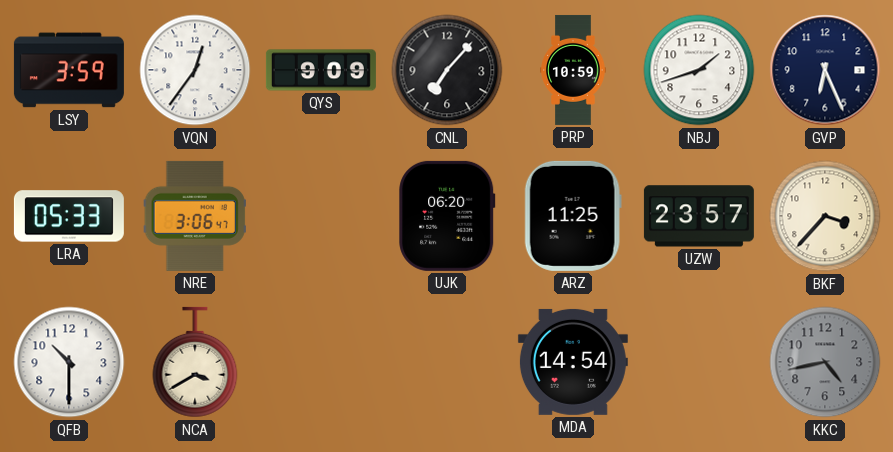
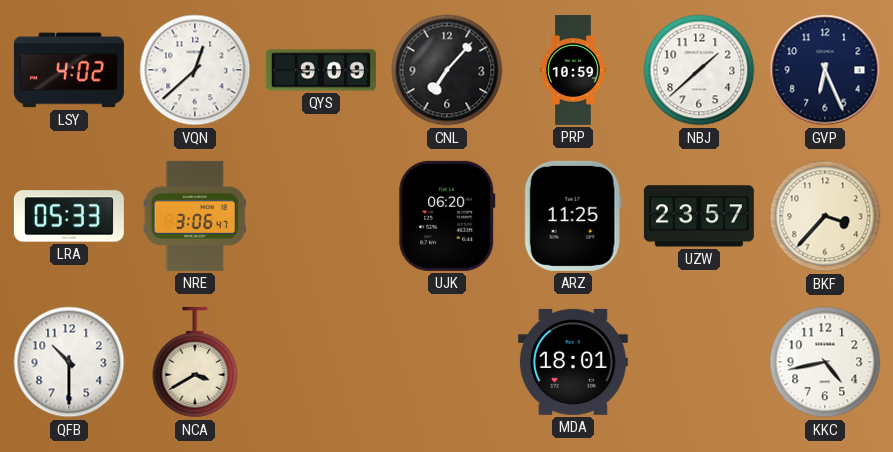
LSY: 3:59 -> 4:02 (69, 70)
VQN: 12:36 -> 12:38 (195, 70)
NBJ: 1:42 -> 1:38 (699, 70)
MDA: 14:54 -> 18:01 (573, 362)
KKC dial: grey -> white (825, 362)
